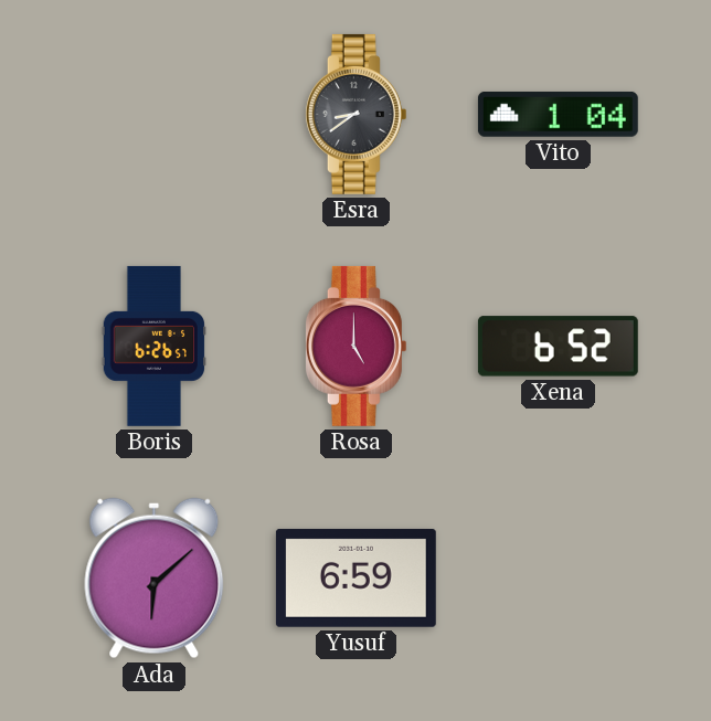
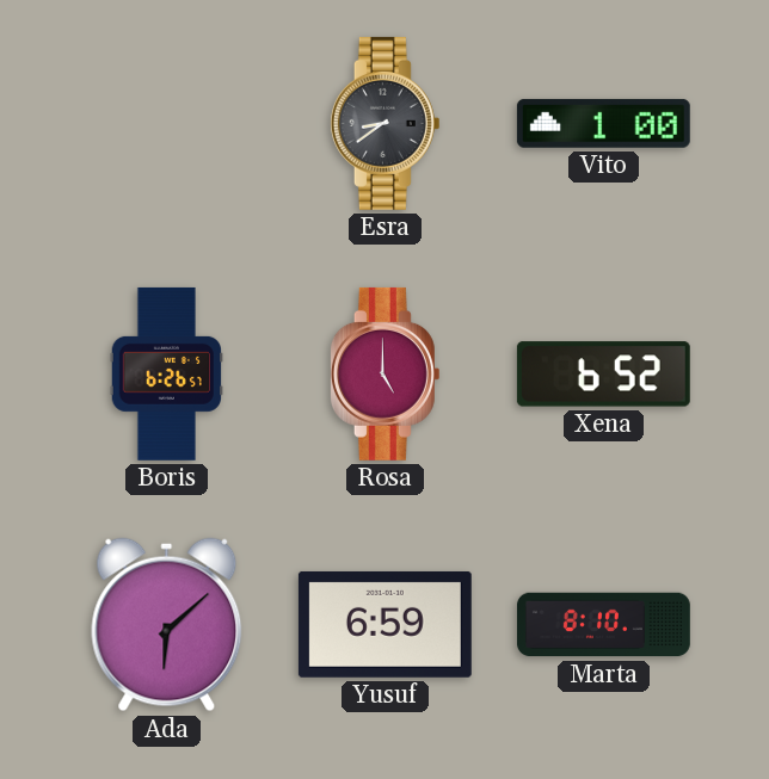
Vito: 1:04 -> 1:00 (603, 123)
Marta: none -> 8:10 (603, 625)
